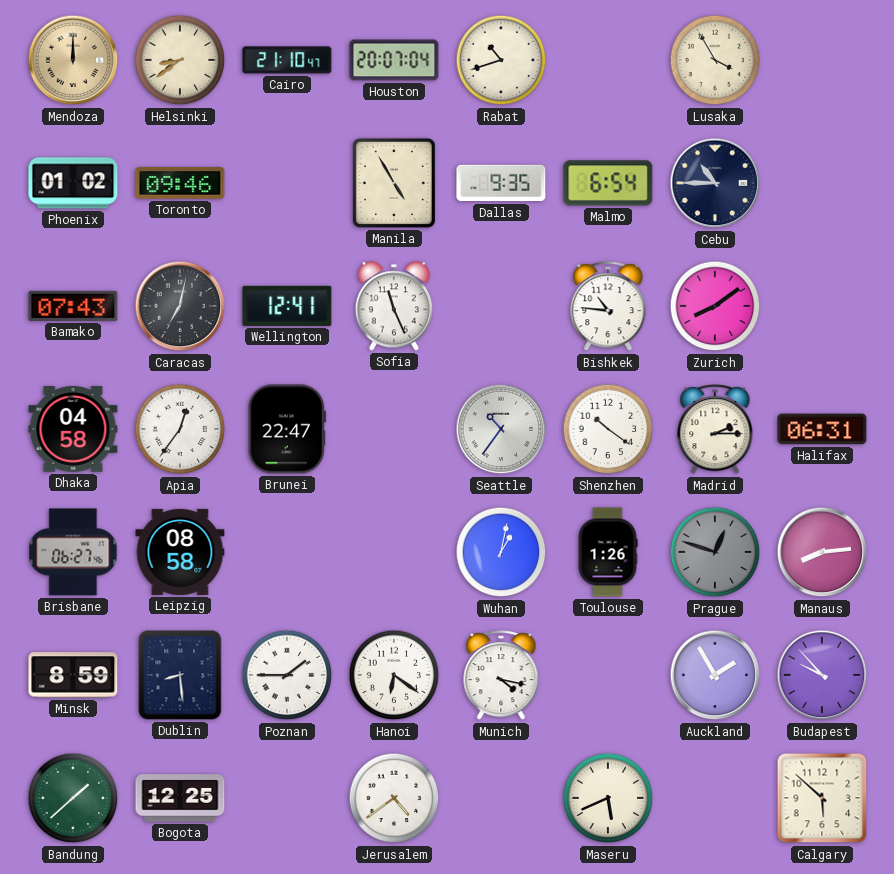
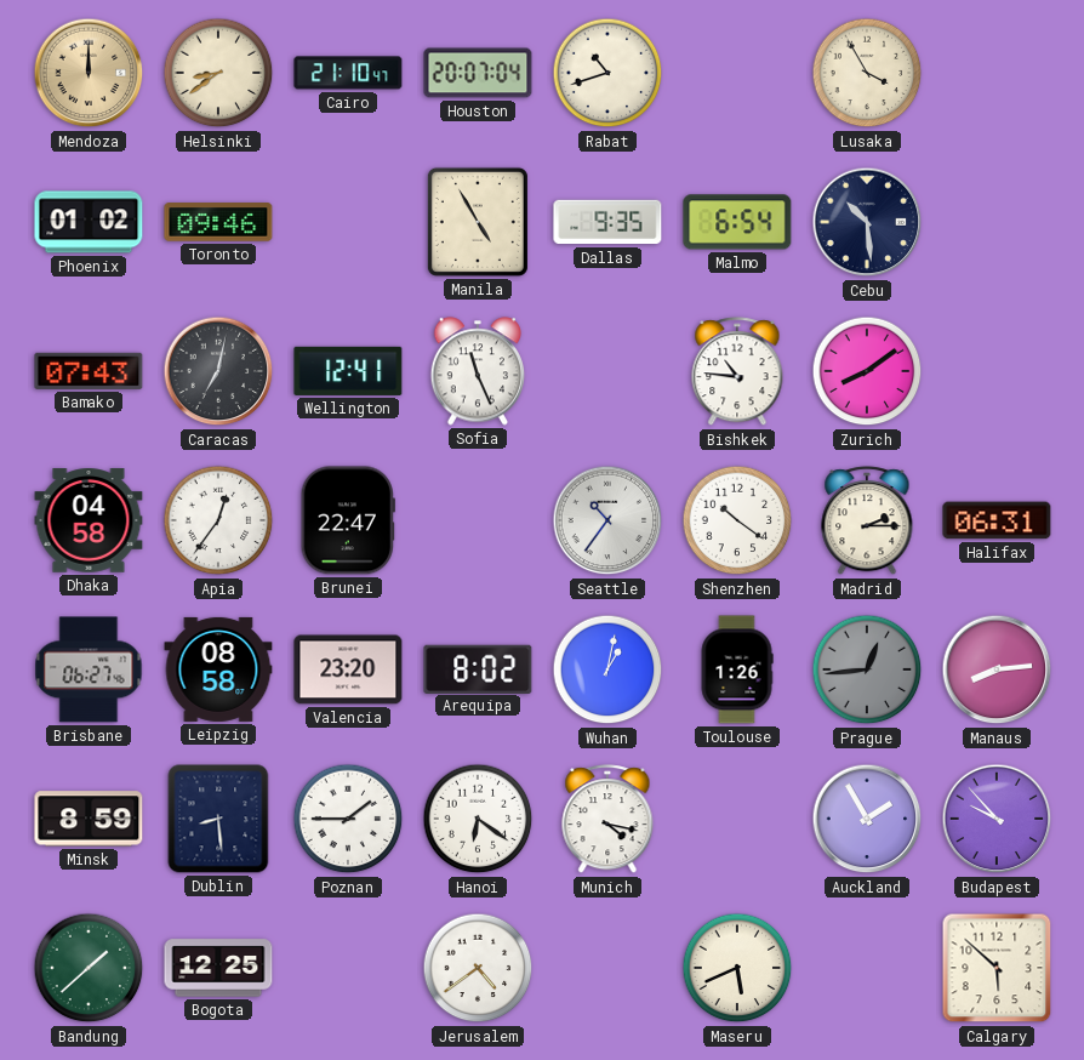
Cebu: 10:45 -> 10:29 (867, 222)
Valencia: none -> 23:20 (348, 669)
Arequipa: none -> 8:02 (478, 668)
Prague: 12:48 -> 12:44 (867, 669)
